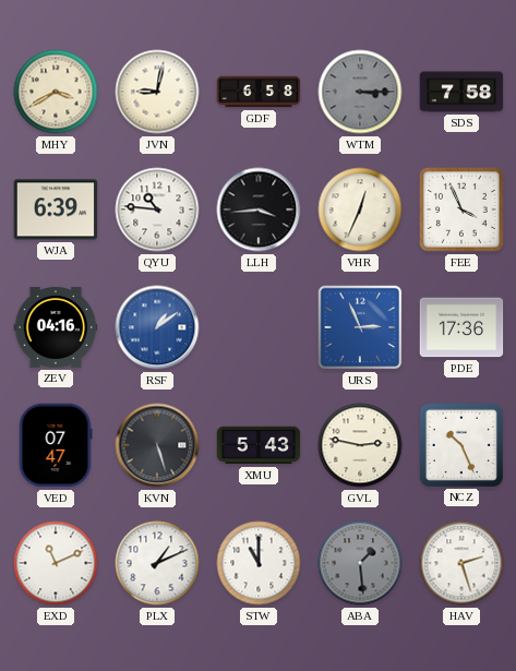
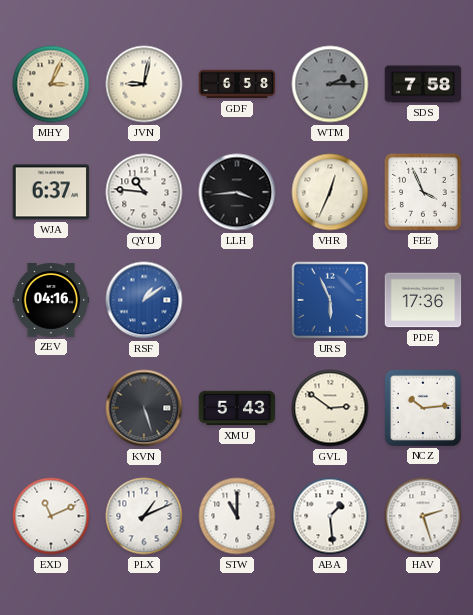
MHY: 3:40 -> 3:04 (51, 84)
WTM: 3:15 -> 2:15 (330, 84)
WJA: 6:39 -> 6:37 (51, 192)
URS: 2:56 -> 5:56 (330, 300)
VED: 07:47 -> none (56, 445)
GVL: 2:47 -> 2:51 (330, 408)
NCZ: 10:26 -> 10:14 (423, 408)
ABA dial: grey -> white (330, 516)
